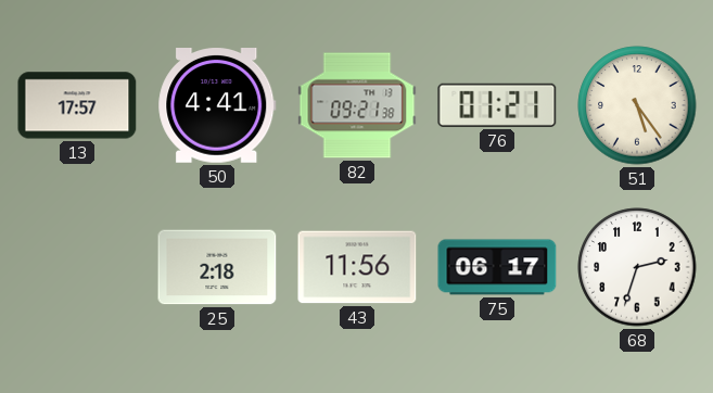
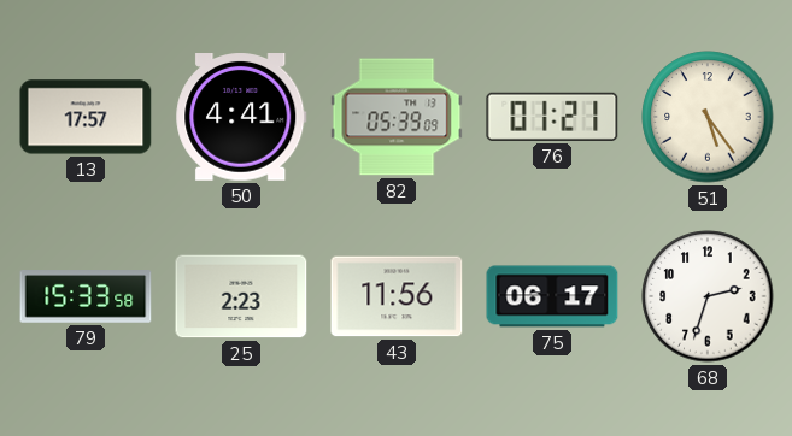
82: 09:21 -> 05:39 (397, 117)
79: none -> 15:33 (86, 297)
25: 2:18 -> 2:23 (241, 296)
